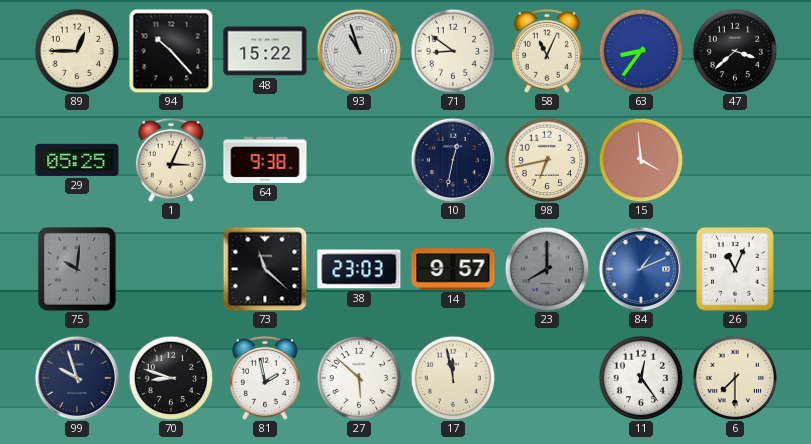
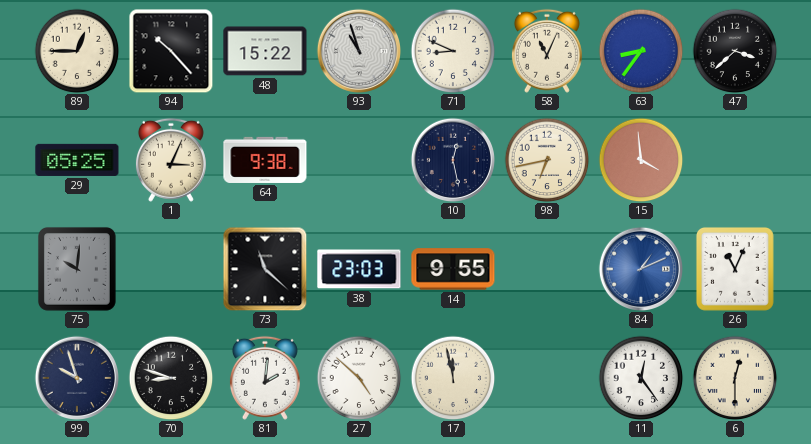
71: 8:51 -> 8:49 (453, 51)
10: 12:32 -> 12:28 (452, 159)
14: 9:57 -> 9:55 (453, 269)
23: 8:00 -> none (547, 269)
81: 1:58 -> 2:01 (265, 378)
27: 5:52 -> 4:52 (359, 378)
6: 7:30 -> 12:30 (735, 378)
